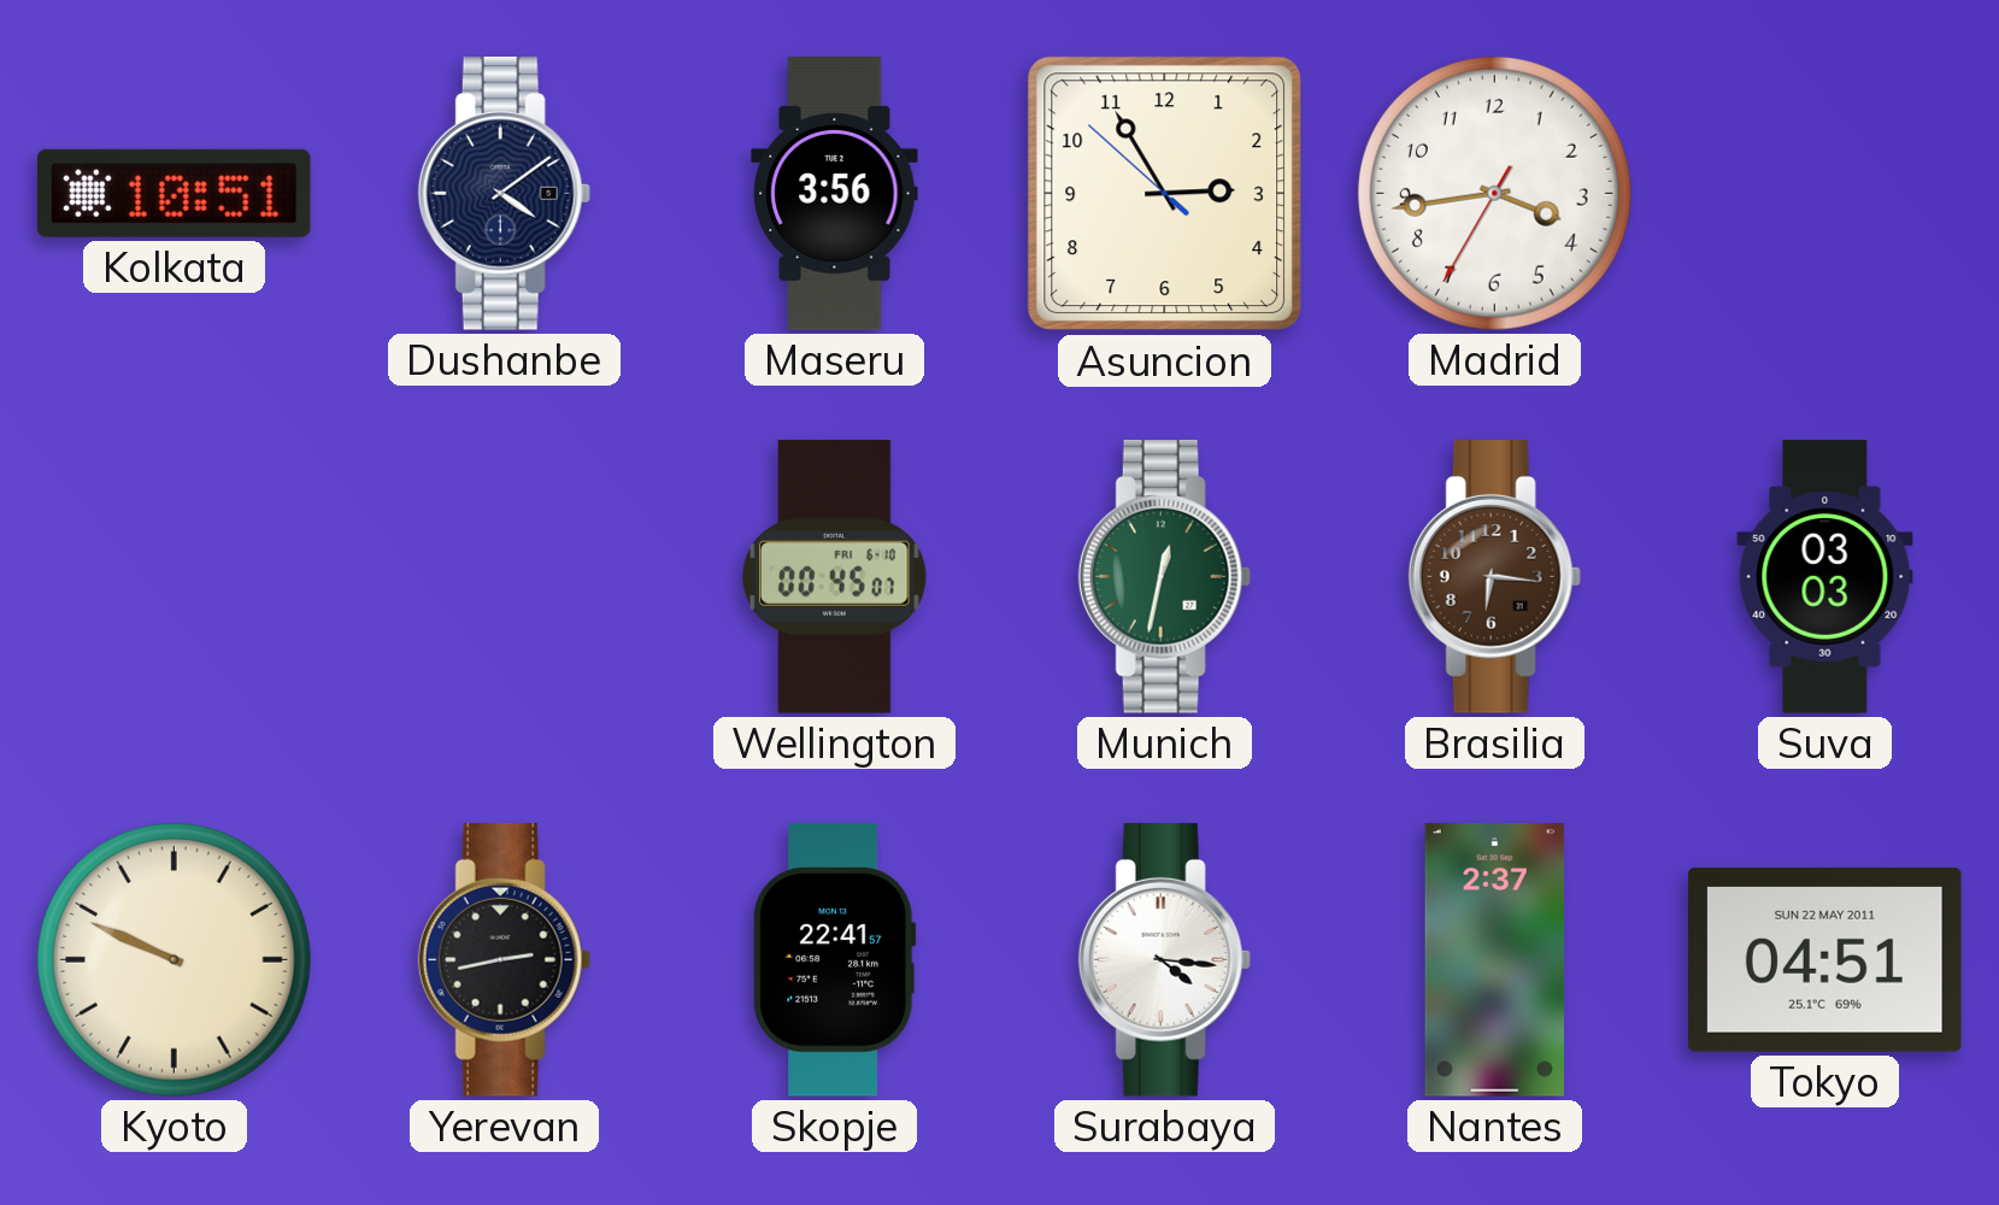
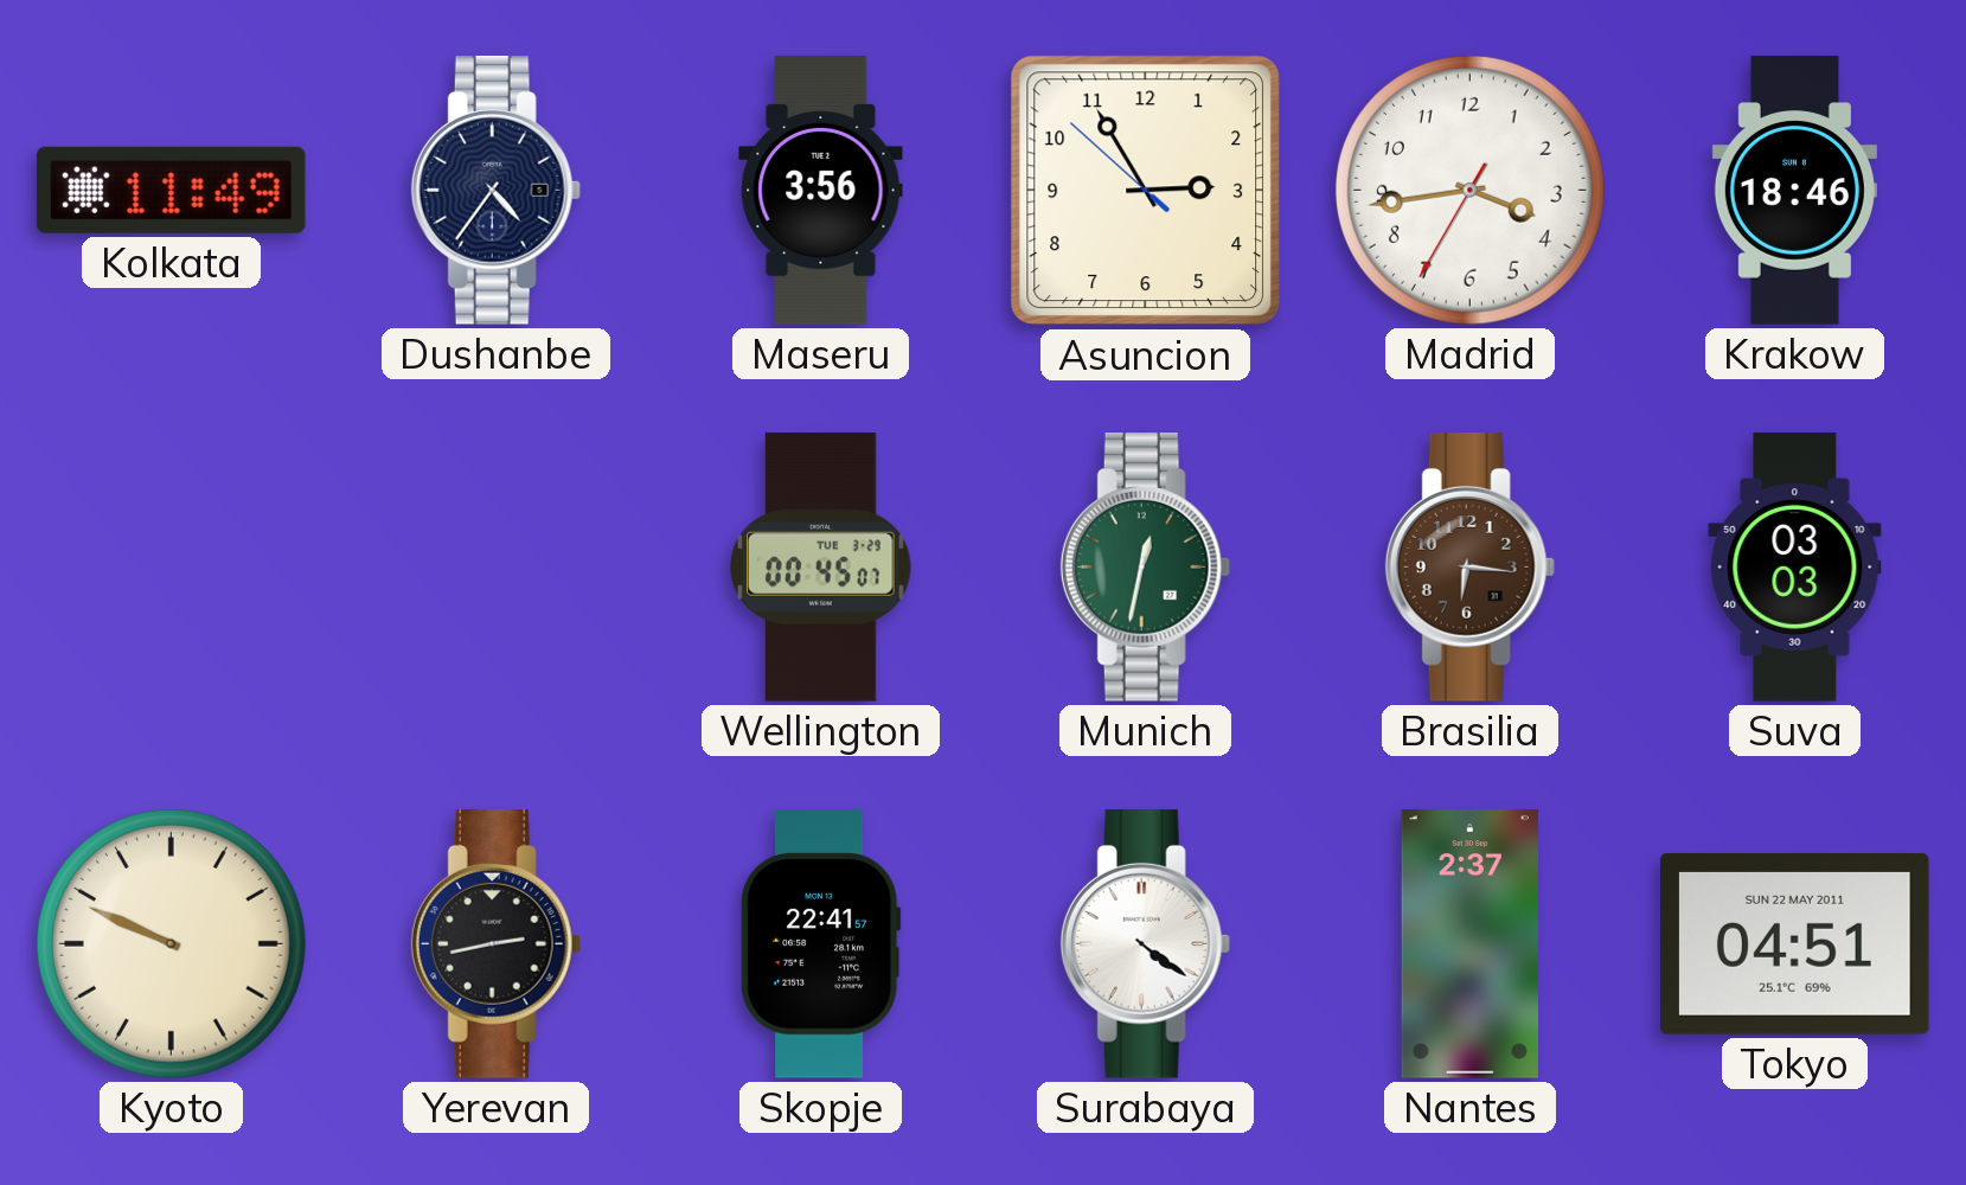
Kolkata: 10:51 -> 11:49 (171, 190)
Dushanbe: 4:09 -> 4:36 (495, 191)
Krakow: none -> 18:46 (1794, 191)
Wellington date: FRI 6-10 -> TUE 3-29 (821, 568)
Surabaya: 4:16 -> 4:21 (1145, 944)
